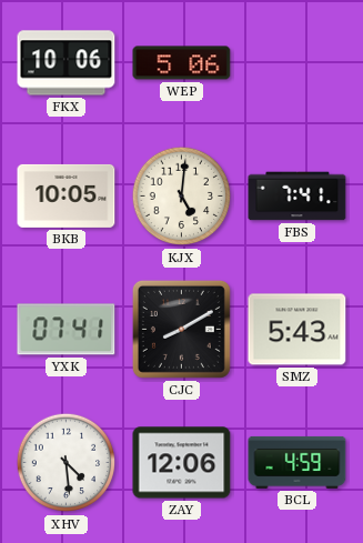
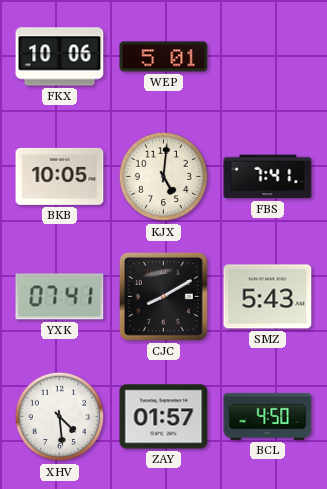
WEP: 5:06 -> 5:01 (164, 57)
ZAY: 12:06 -> 01:57 (164, 417)
BCL: 4:59 -> 4:50 (268, 416)
